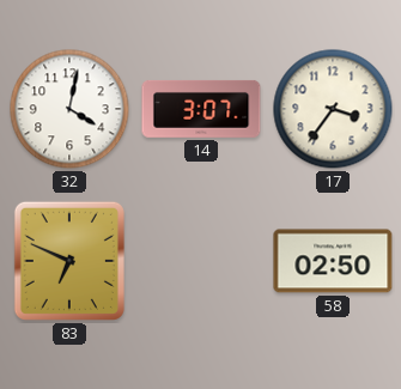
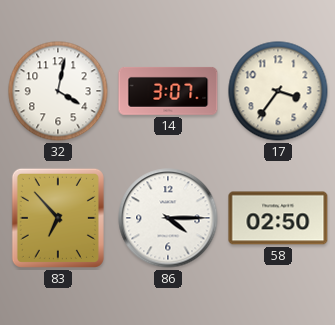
83: 6:49 -> 6:53 (58, 218)
86: none -> 4:15 (168, 218)
